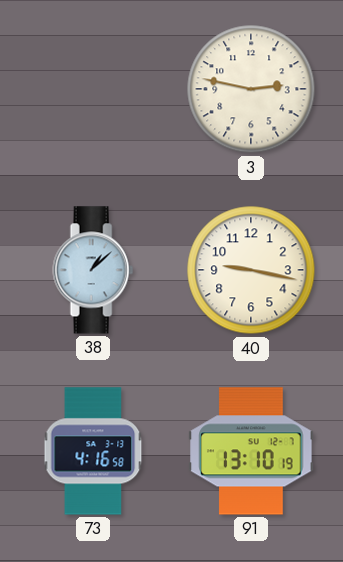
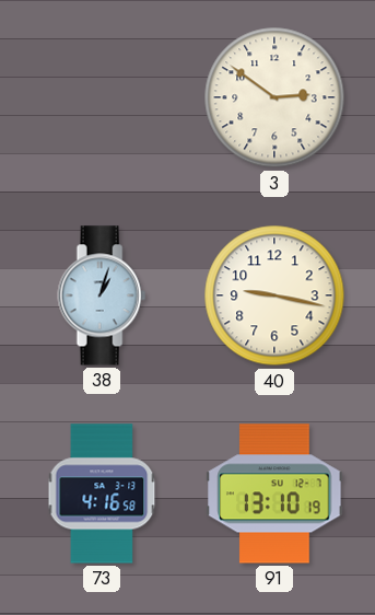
3: 2:47 -> 2:51 (274, 97)
38: 1:08 -> 1:03 (102, 295)
